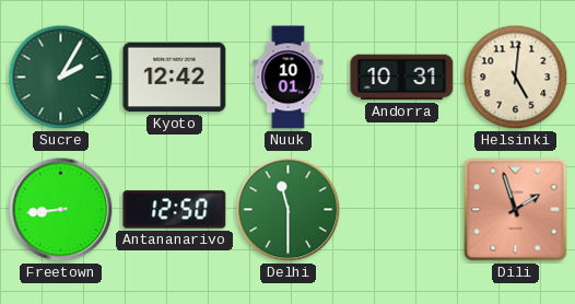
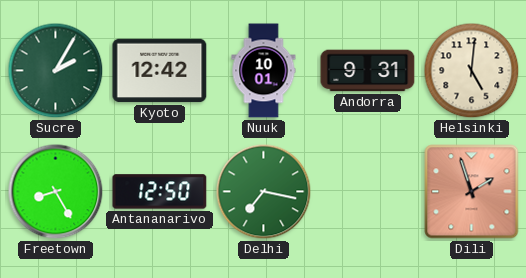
Andorra: 10:31 -> 9:31 (368, 71)
Freetown: 8:44 -> 8:25 (56, 192)
Delhi: 11:30 -> 7:17 (264, 192)
